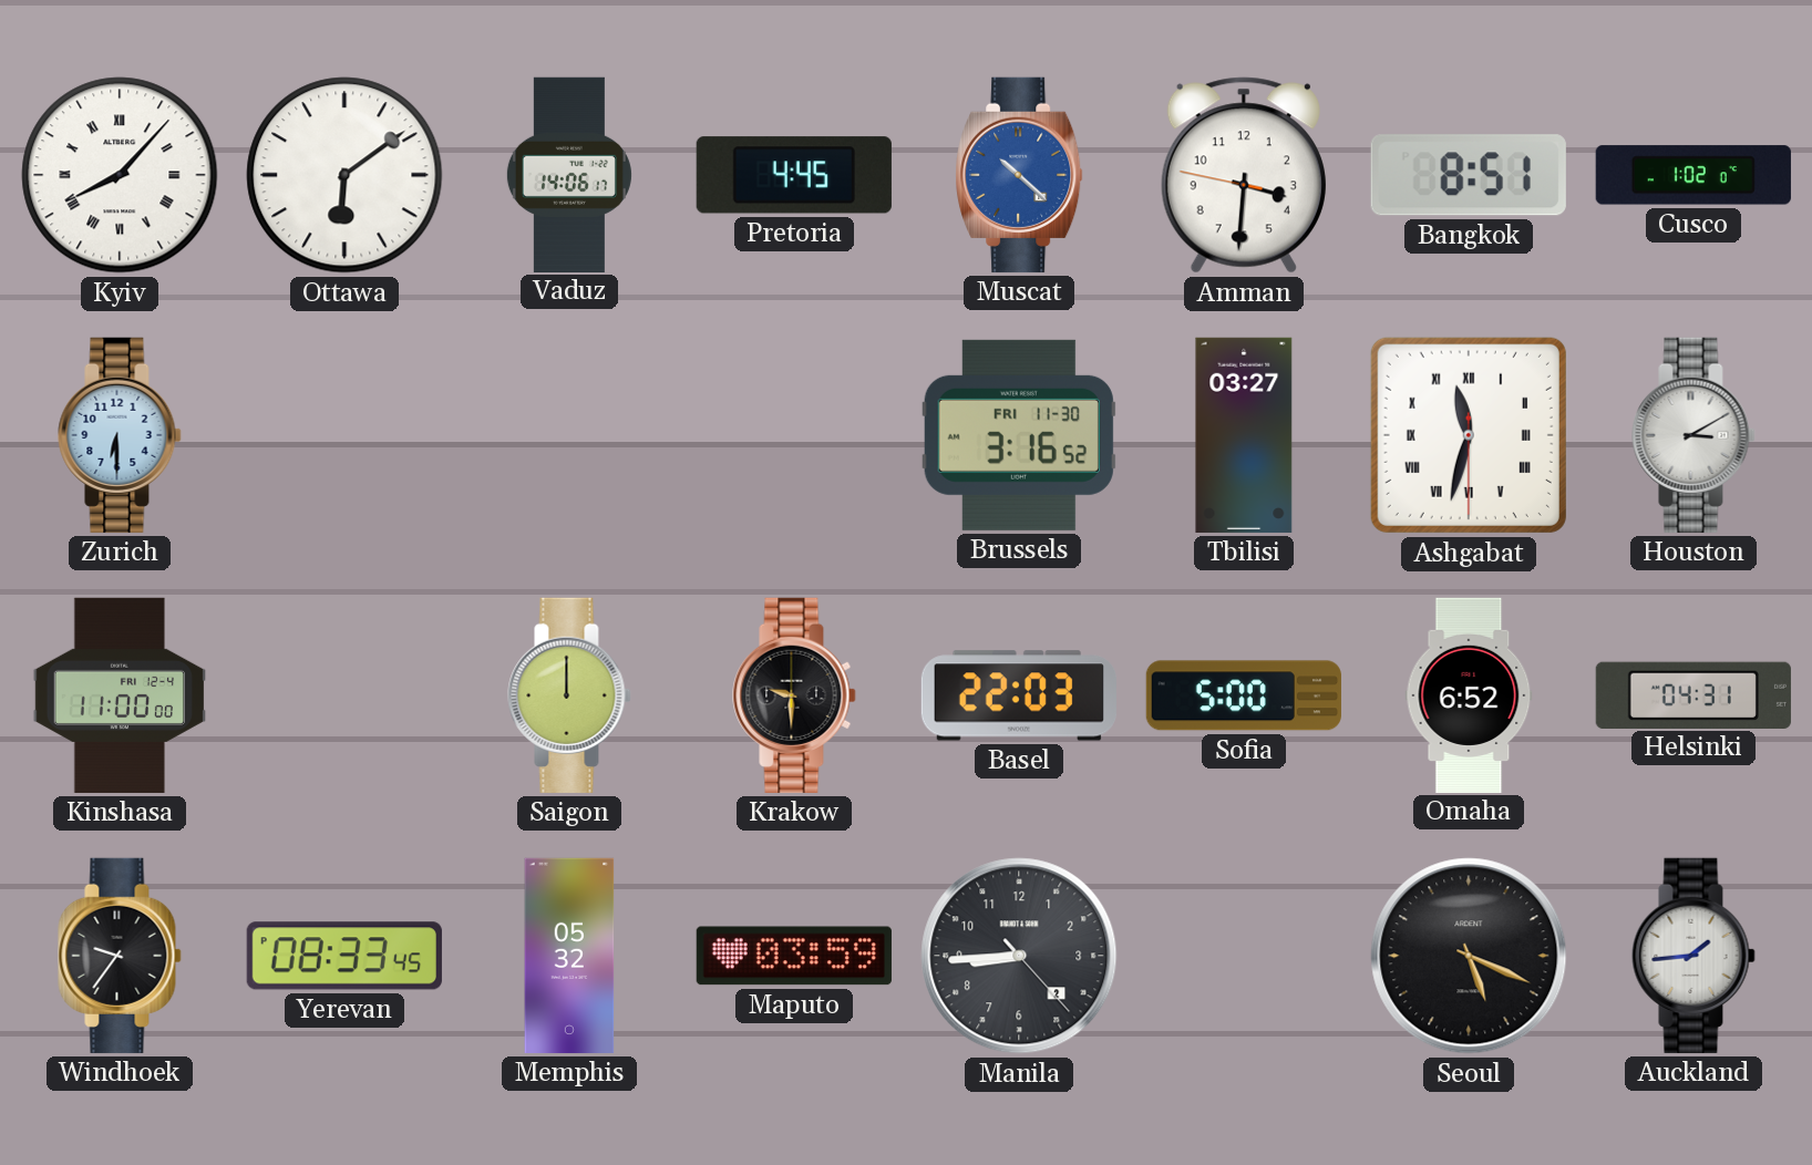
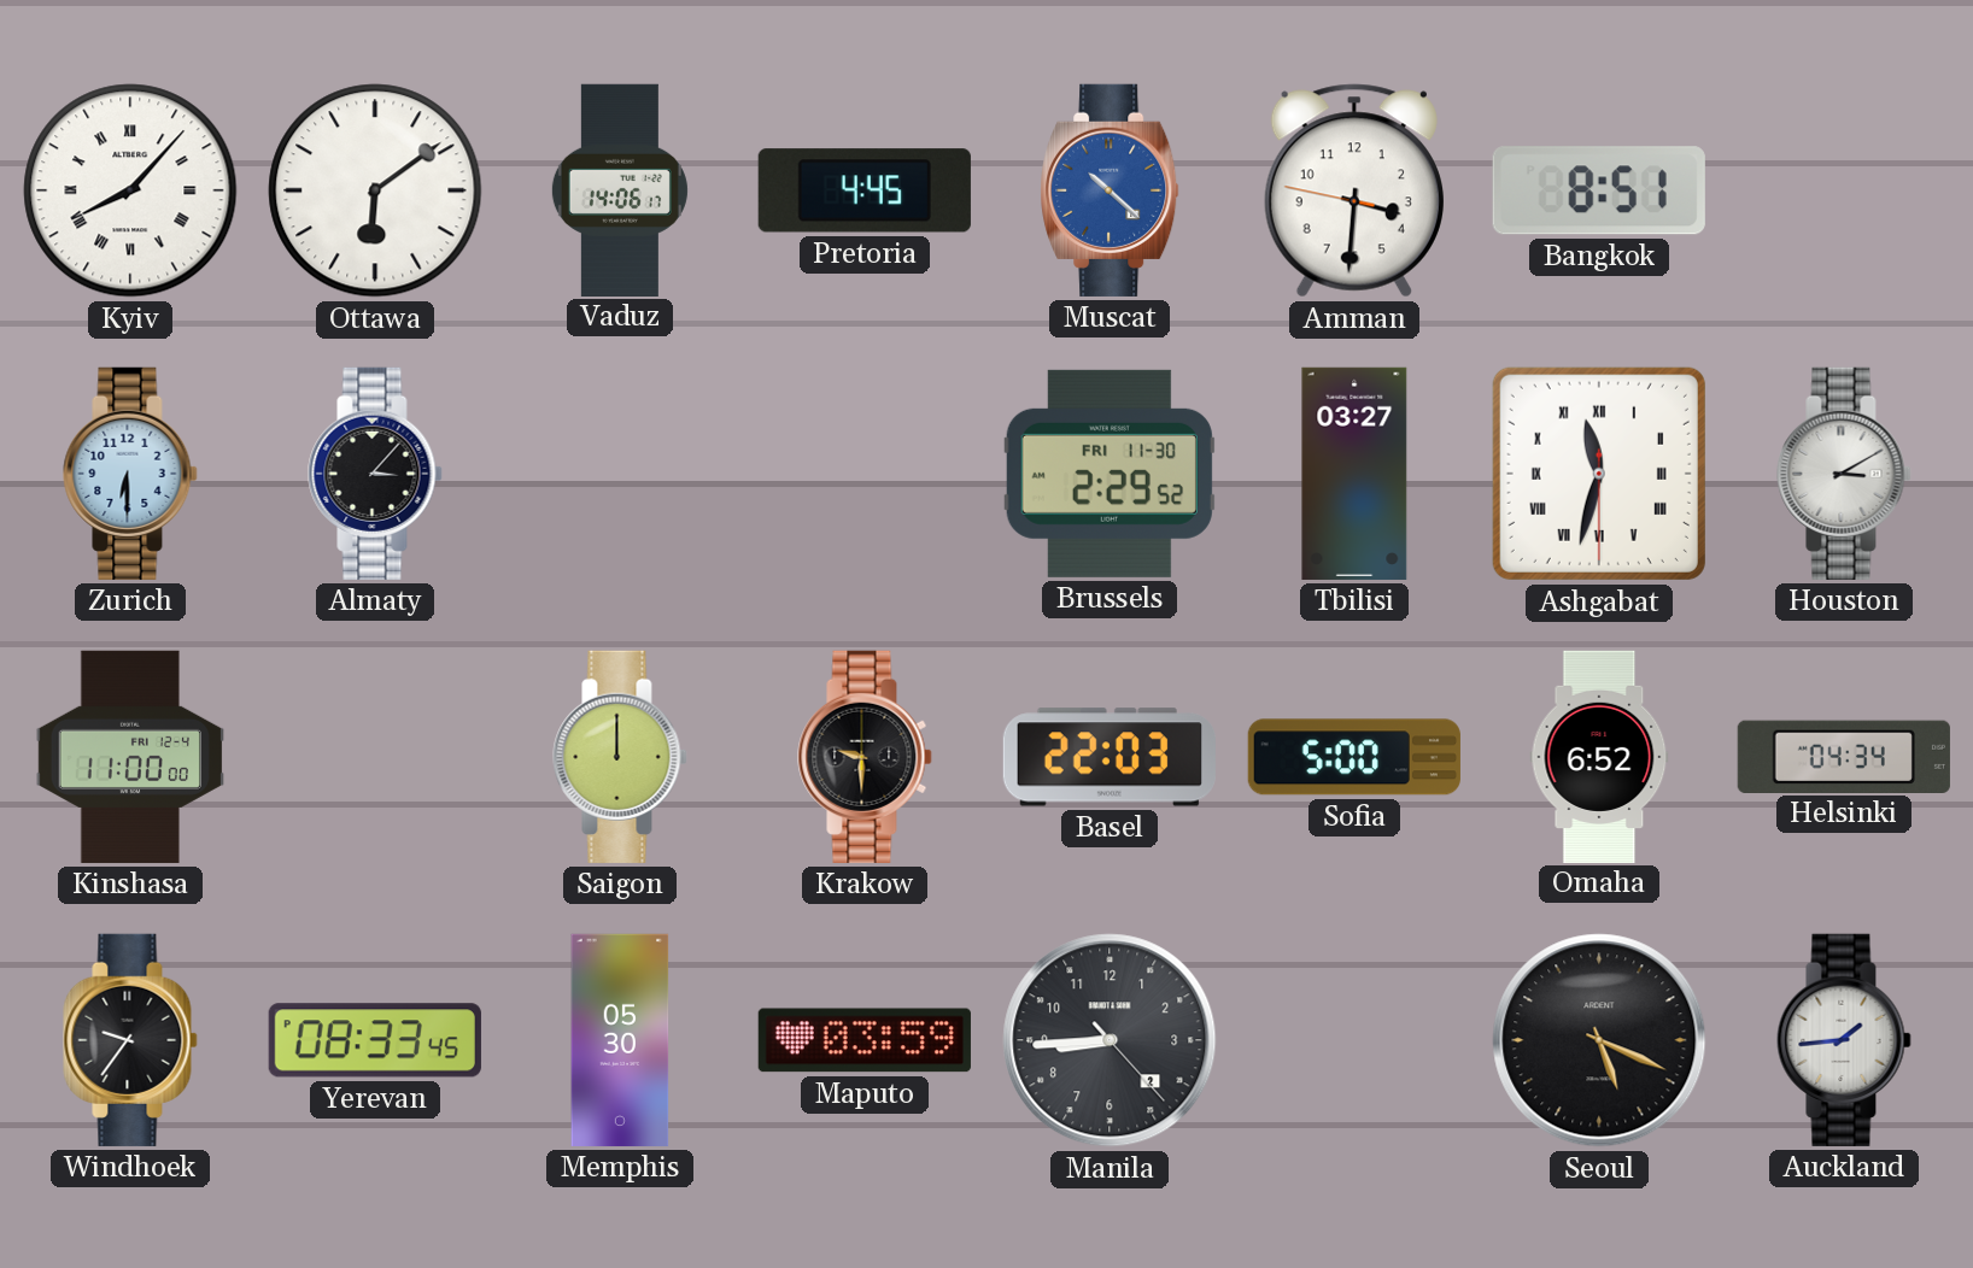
Cusco: 1:02 -> none (1693, 175)
Almaty: none -> 3:07 (375, 474)
Brussels: 3:16 -> 2:29 (1110, 474)
Helsinki: 04:31 -> 04:34 (1844, 756)
Memphis: 05:32 -> 05:30 (620, 1040)
